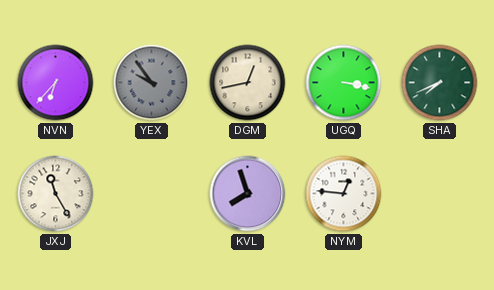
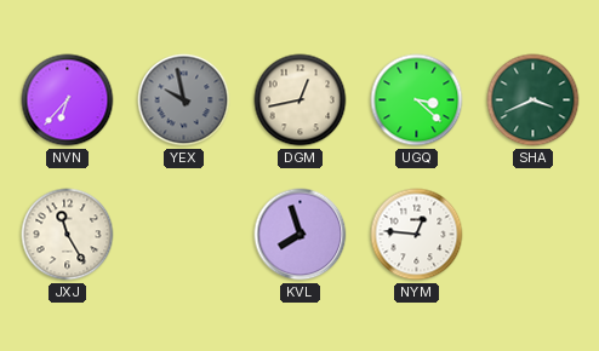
YEX: 9:54 -> 9:58 (184, 100)
UGQ: 3:17 -> 3:22 (417, 100)
SHA: 7:41 -> 3:41 (534, 100)
